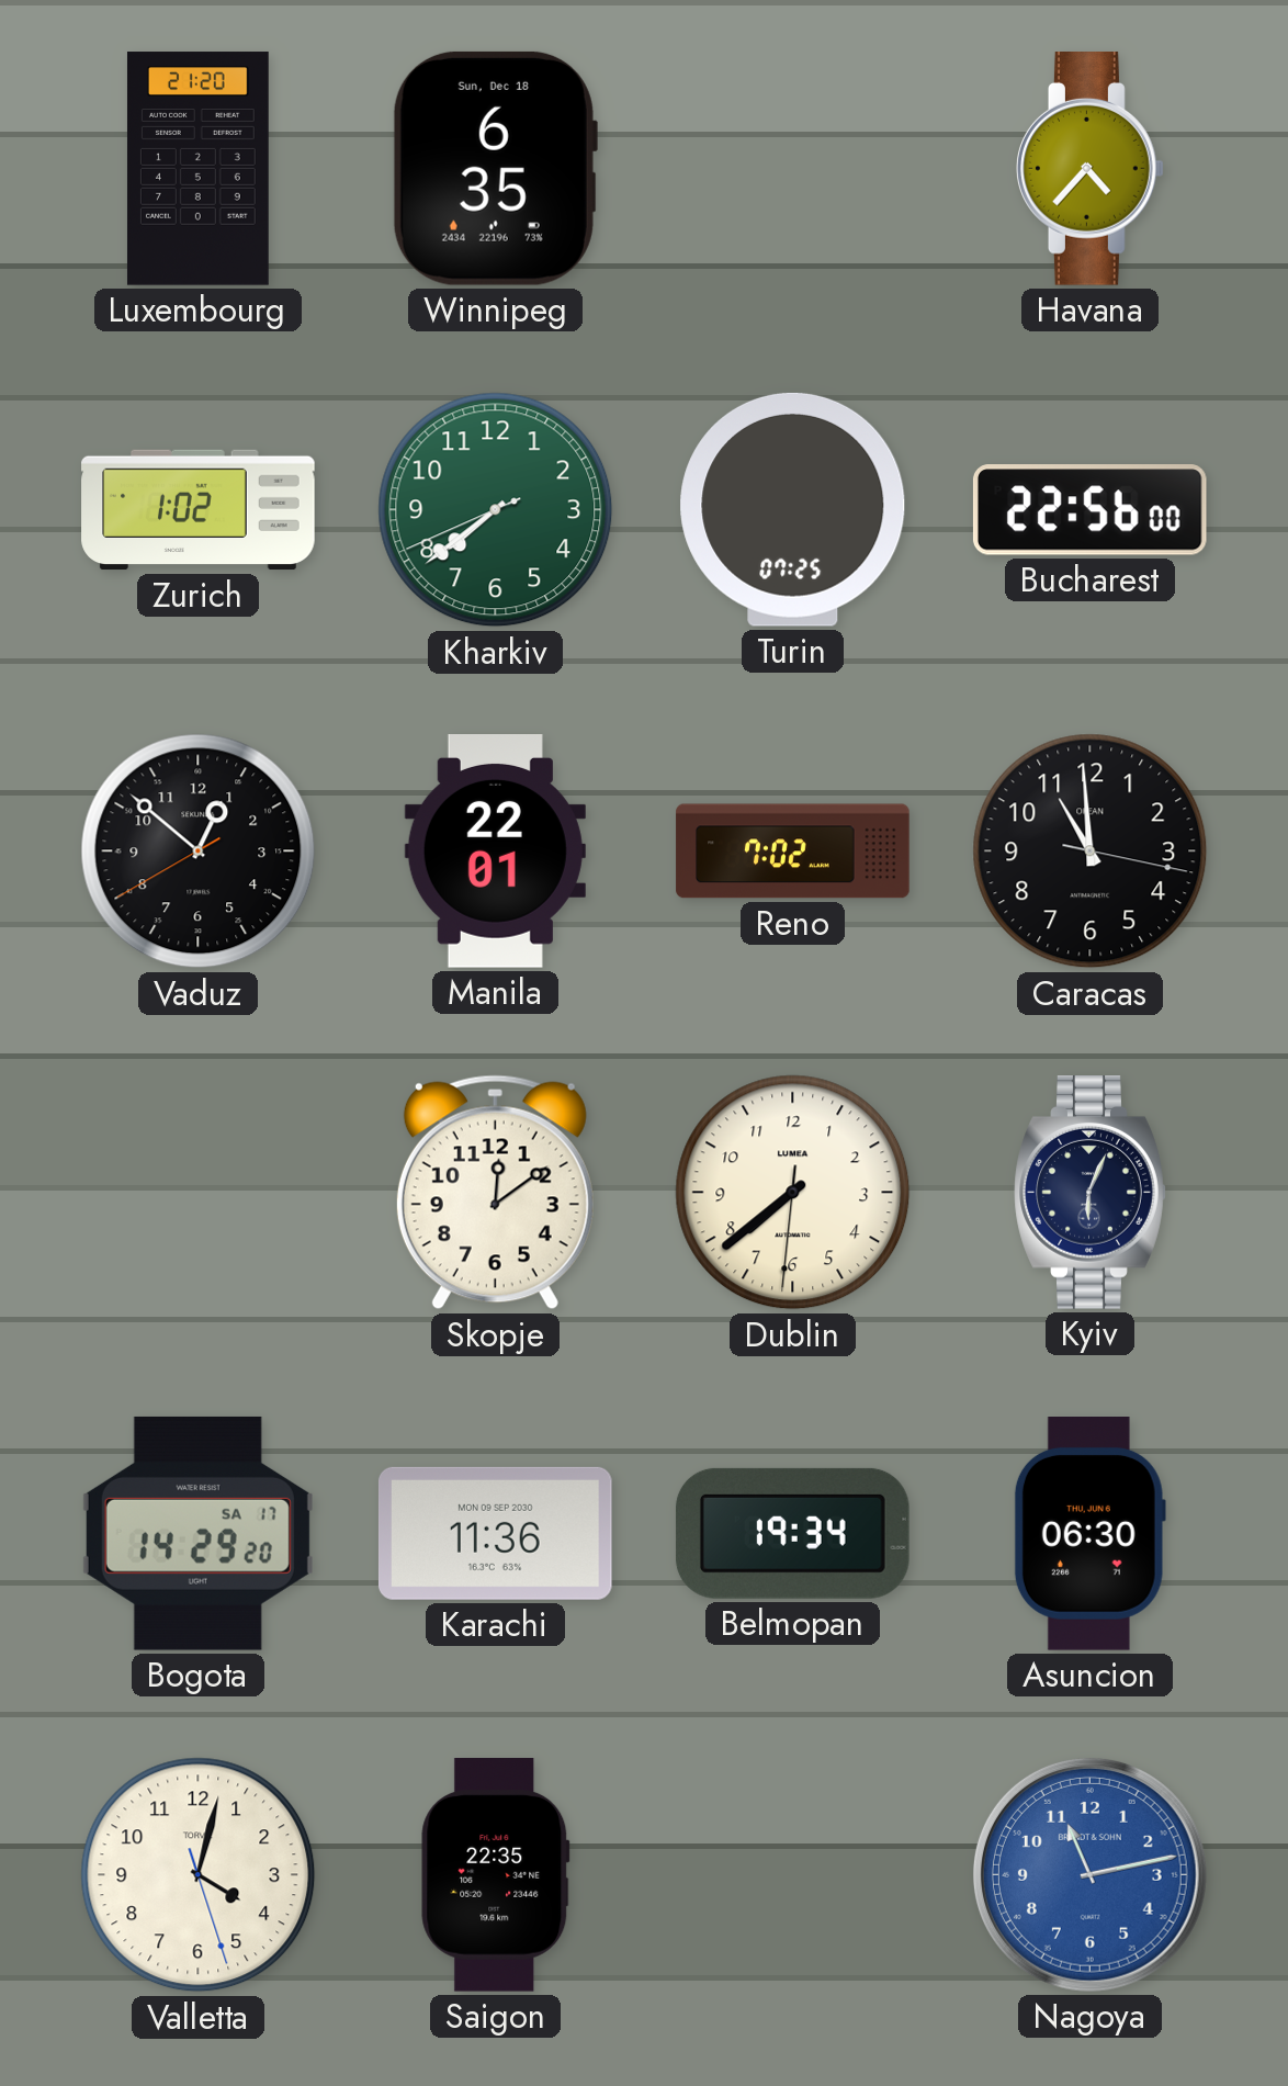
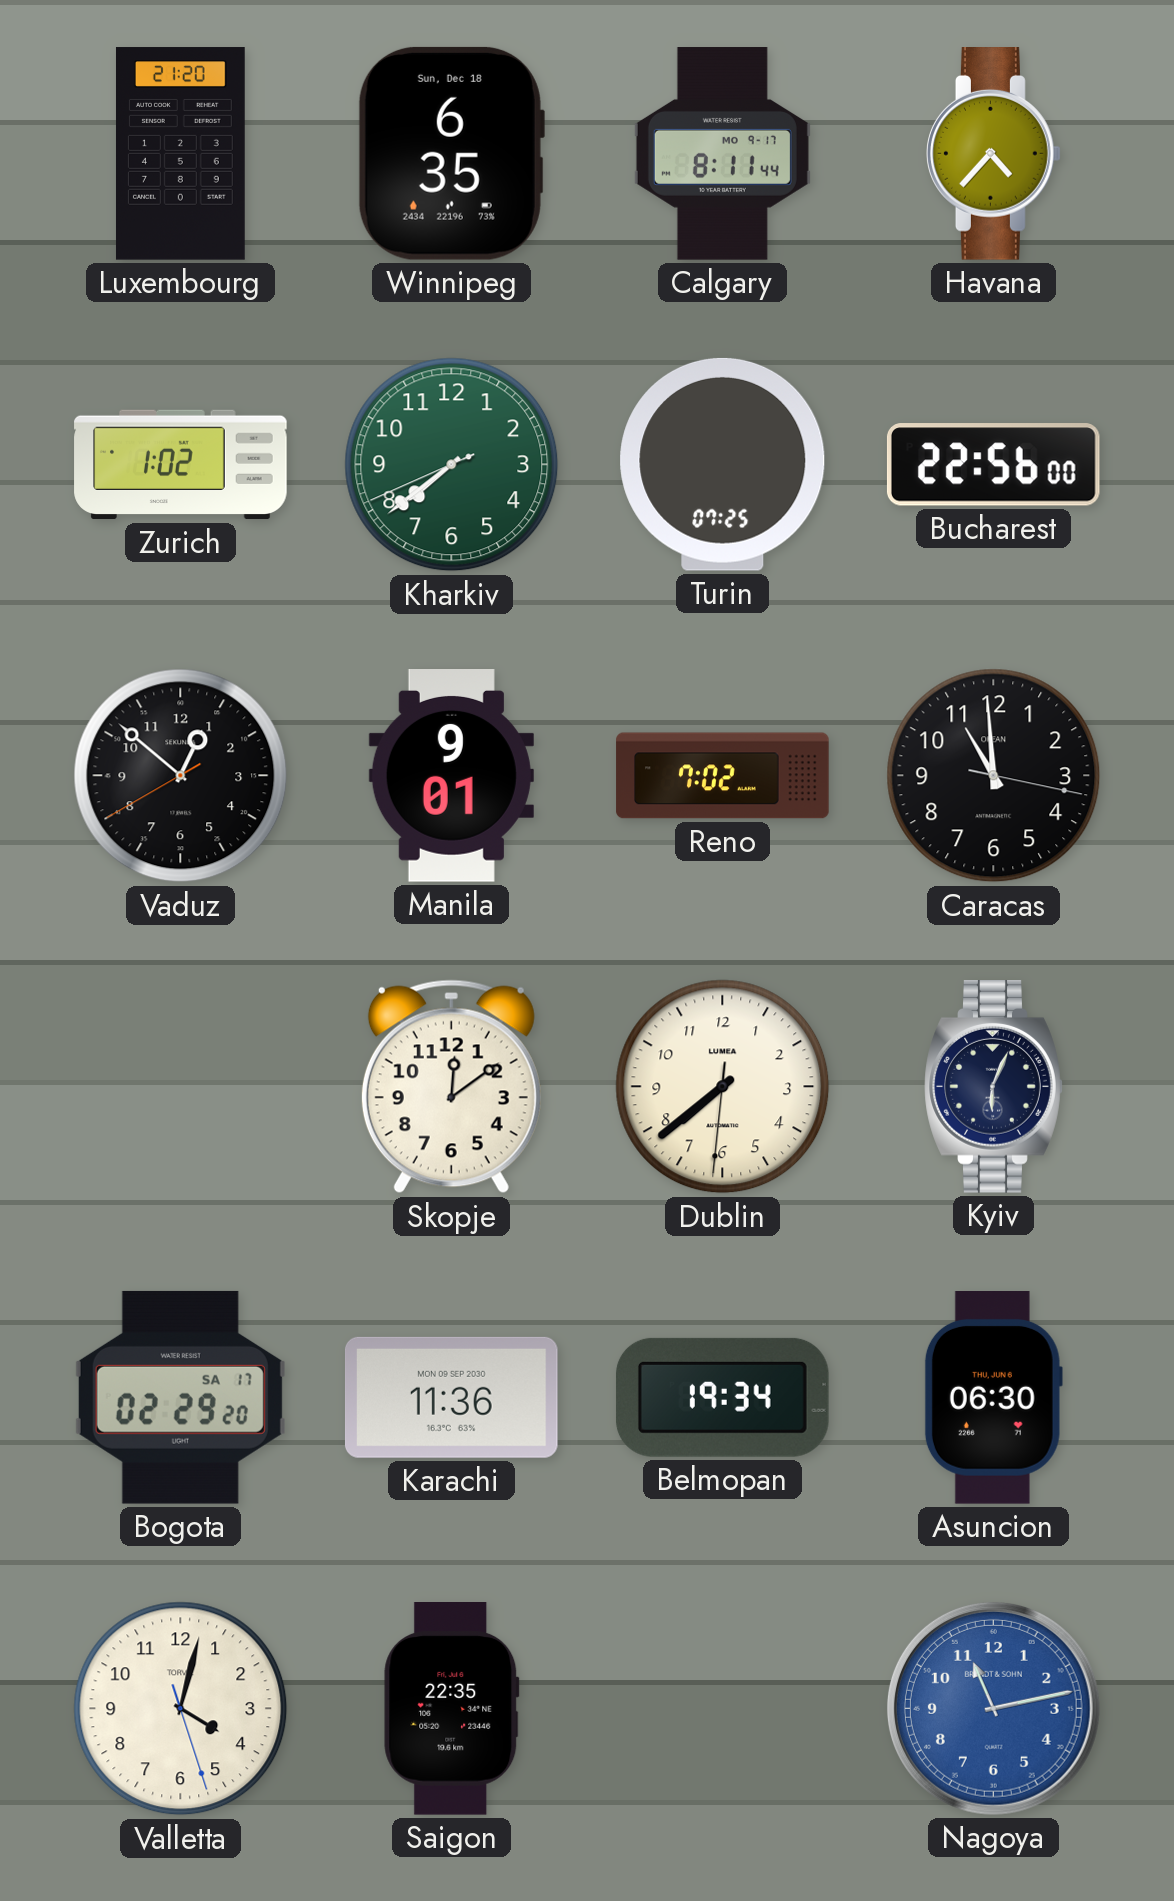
Calgary: none -> 8:11 (722, 154)
Manila: 22:01 -> 9:01 (451, 776)
Bogota: 14:29 -> 02:29 (180, 1397)
